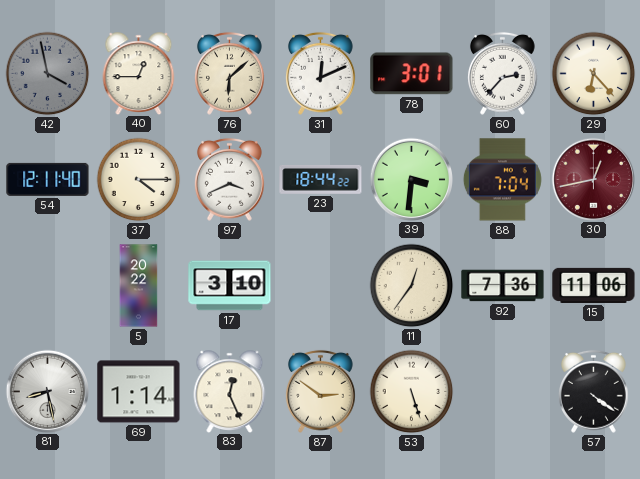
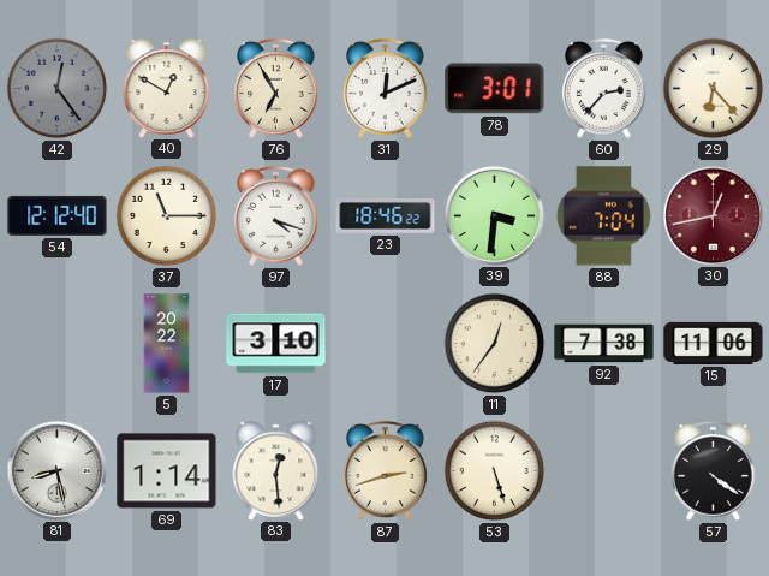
42: 3:58 -> 12:24 (58, 89)
40: 12:45 -> 12:50 (167, 88)
76: 6:08 -> 6:55 (276, 88)
54: 12:11 -> 12:12 (58, 215)
37: 4:15 -> 11:15 (167, 216)
97: 3:41 -> 4:18 (276, 215)
23: 18:44 -> 18:46 (386, 215)
92: 7:36 -> 7:38 (604, 344)
83: 12:26 -> 12:29 (276, 470)
87: 2:51 -> 2:42 (386, 470)
